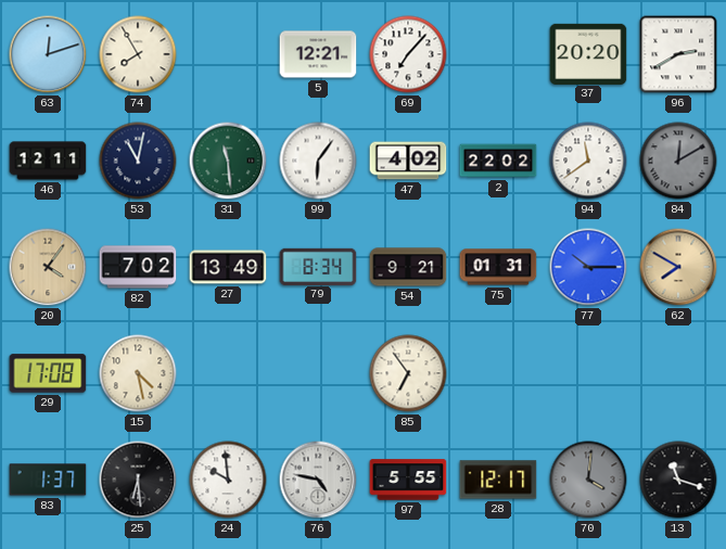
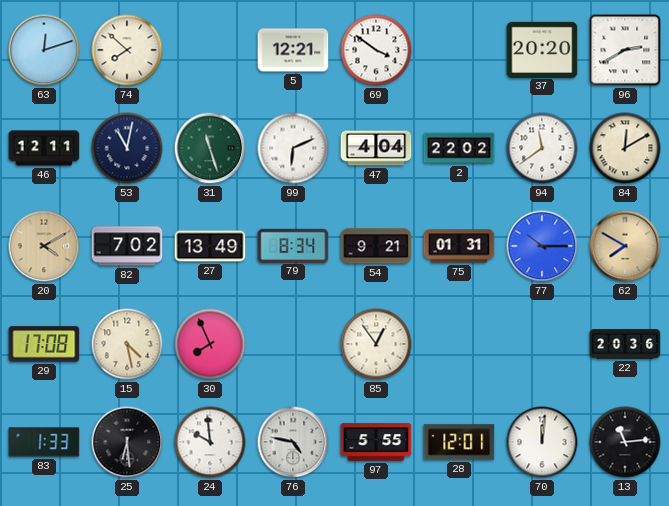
74: 7:55 -> 7:52 (127, 50)
69: 7:07 -> 3:51 (376, 50)
31: 11:29 -> 11:27 (210, 148)
99: 6:06 -> 6:11 (293, 148)
47: 4:02 -> 4:04 (376, 148)
84 dial: grey -> cream (625, 148)
20: 4:06 -> 4:10 (44, 246)
30: none -> 7:56 (210, 344)
85: 6:54 -> 12:54 (376, 344)
22: none -> 20:36 (625, 344)
83: 1:37 -> 1:33 (44, 442)
28: 12:17 -> 12:01 (459, 442)
70: 4:01 -> 12:01 (542, 442)
70 dial: grey -> white (542, 442)
13: 11:18 -> 11:14 (625, 442)
